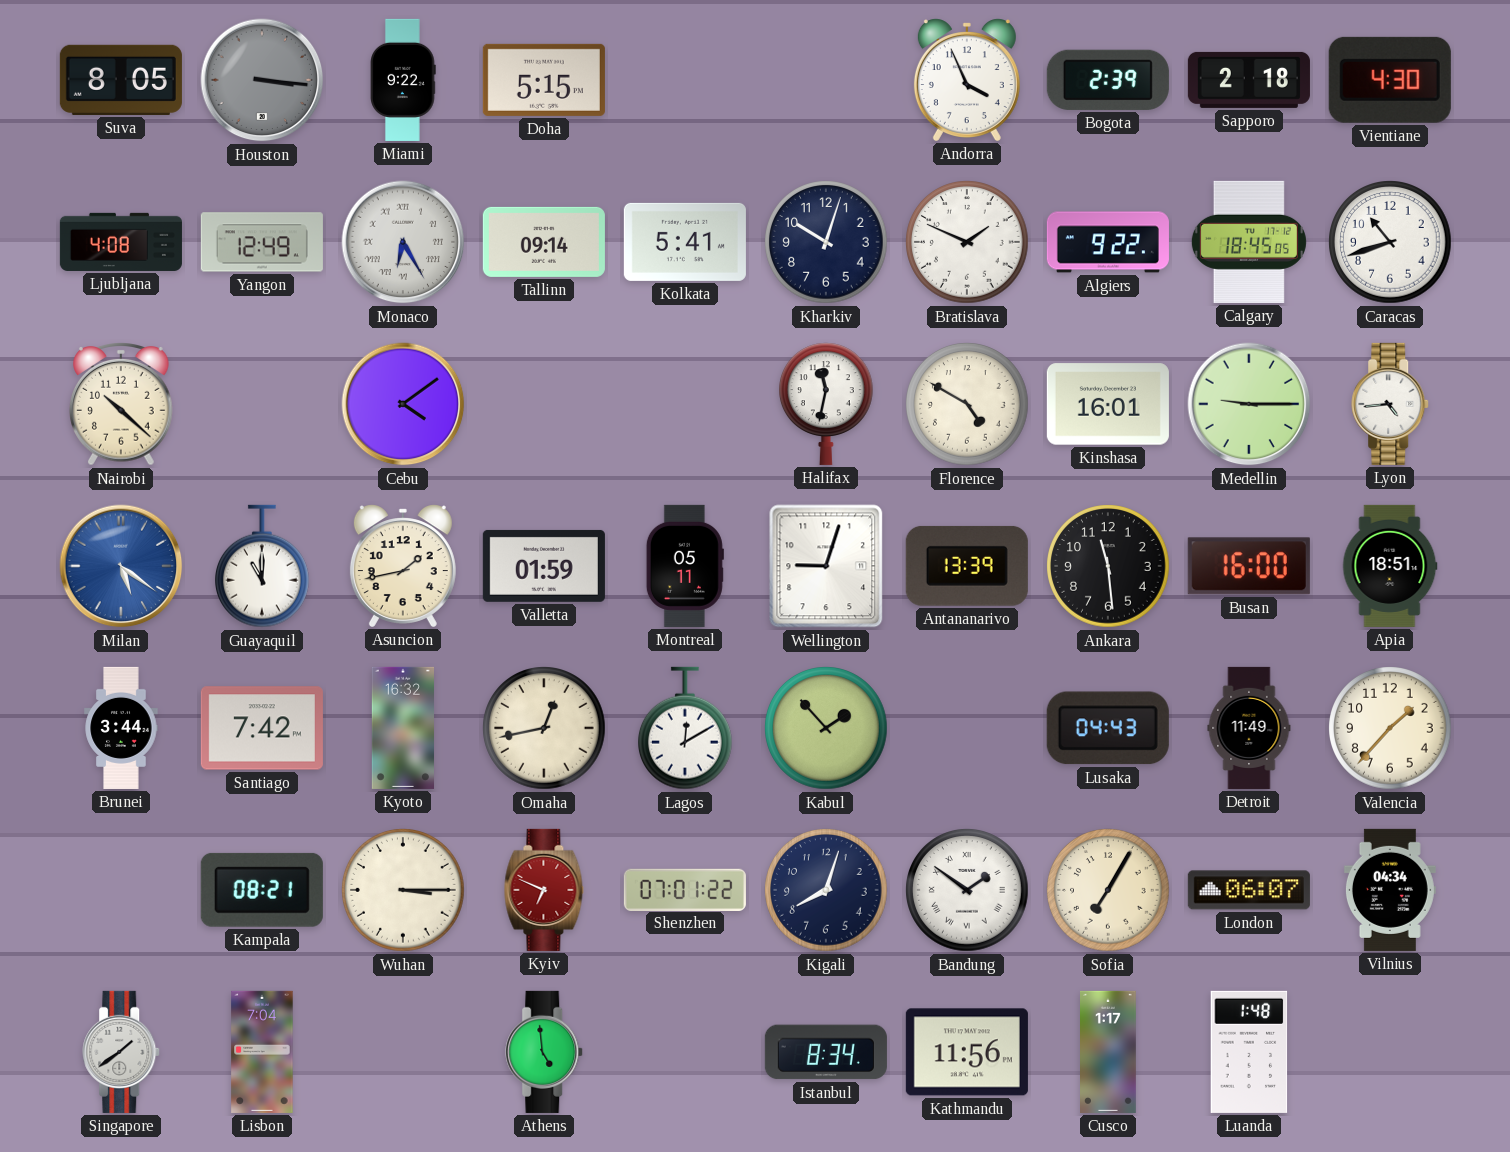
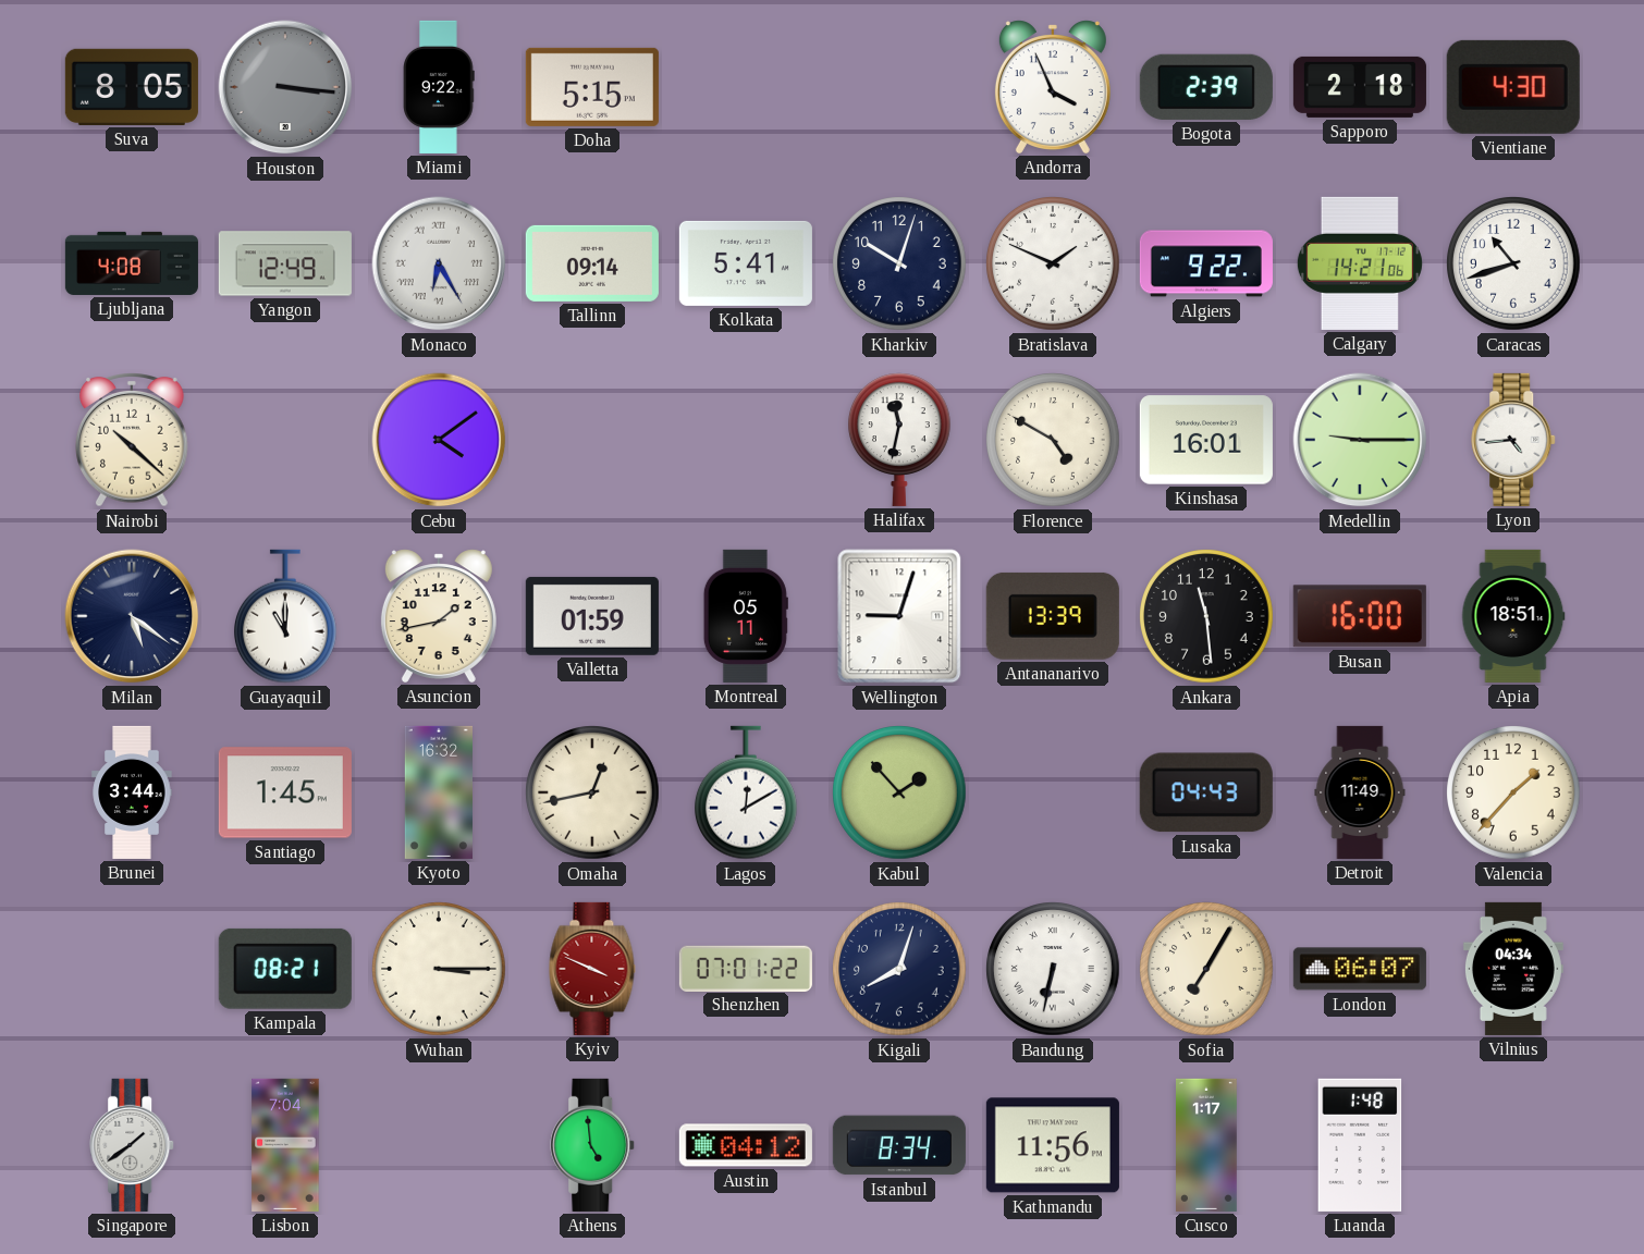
Calgary: 18:45 -> 14:21 (1360, 263)
Milan dial: blue -> navy (132, 616)
Santiago: 7:42 -> 1:45 (285, 792)
Kyiv: 6:49 -> 3:49 (592, 969)
Bandung: 1:51 -> 6:32 (1053, 969)
Austin: none -> 04:12 (746, 1145)
